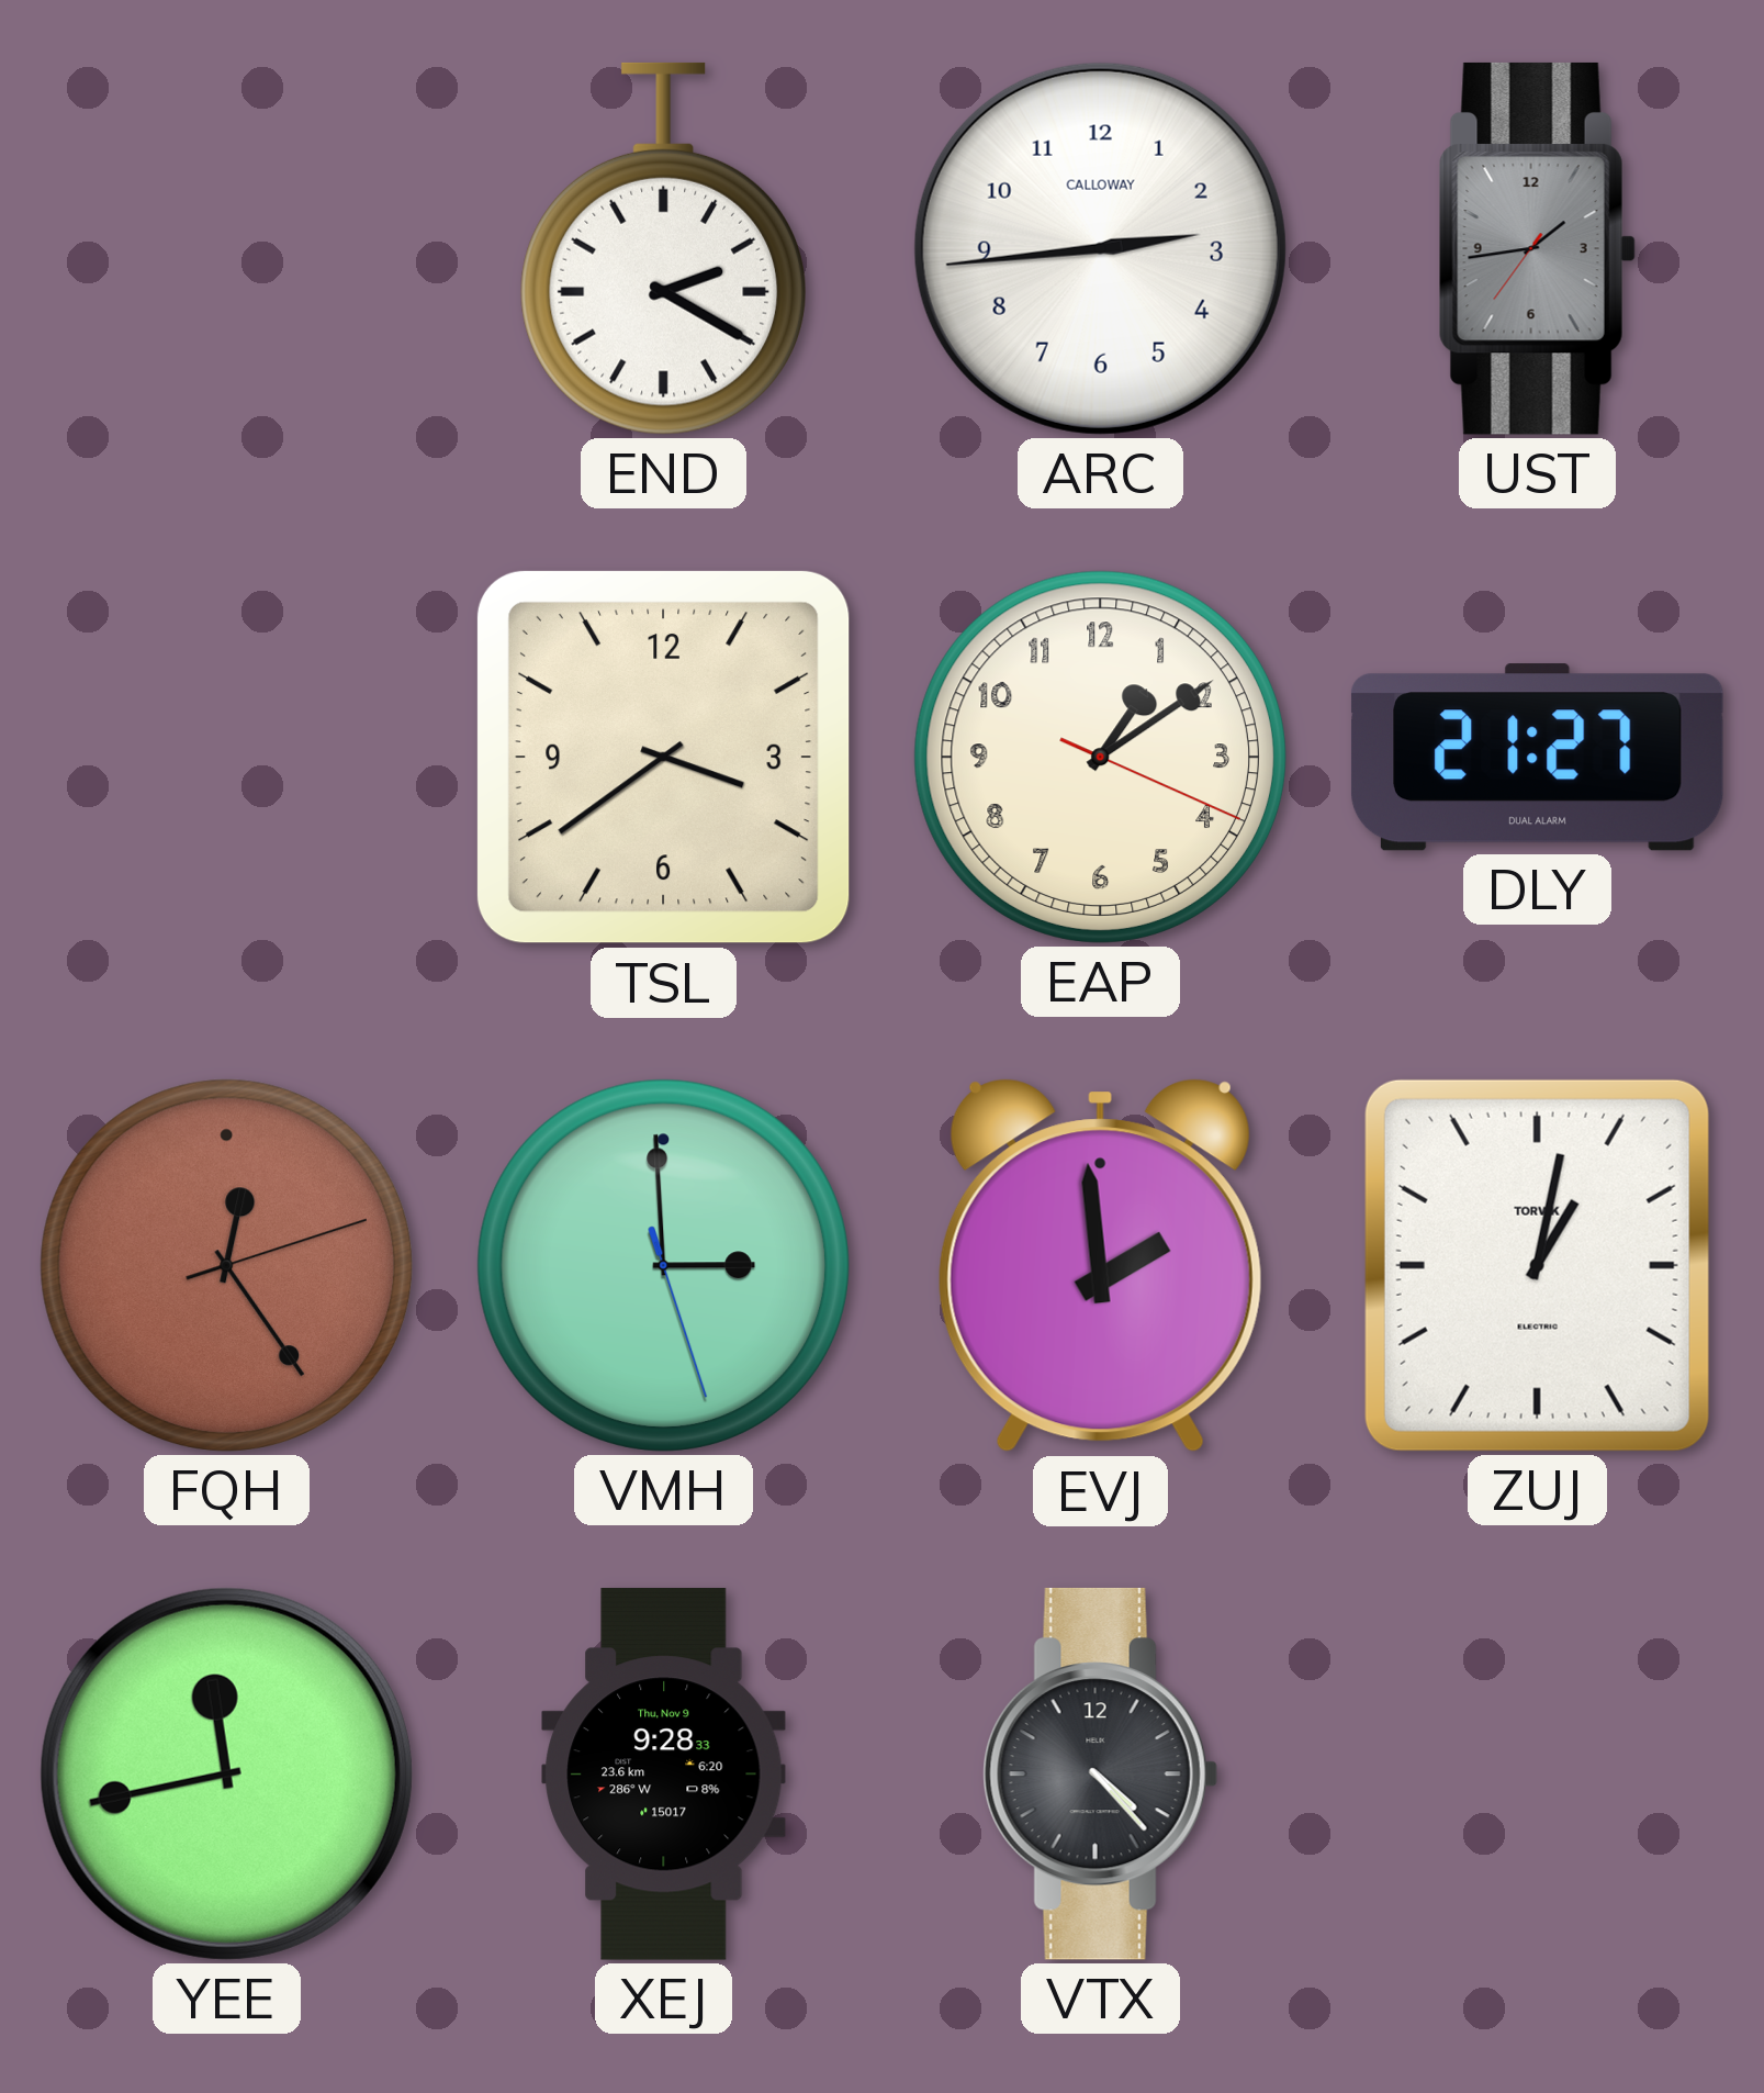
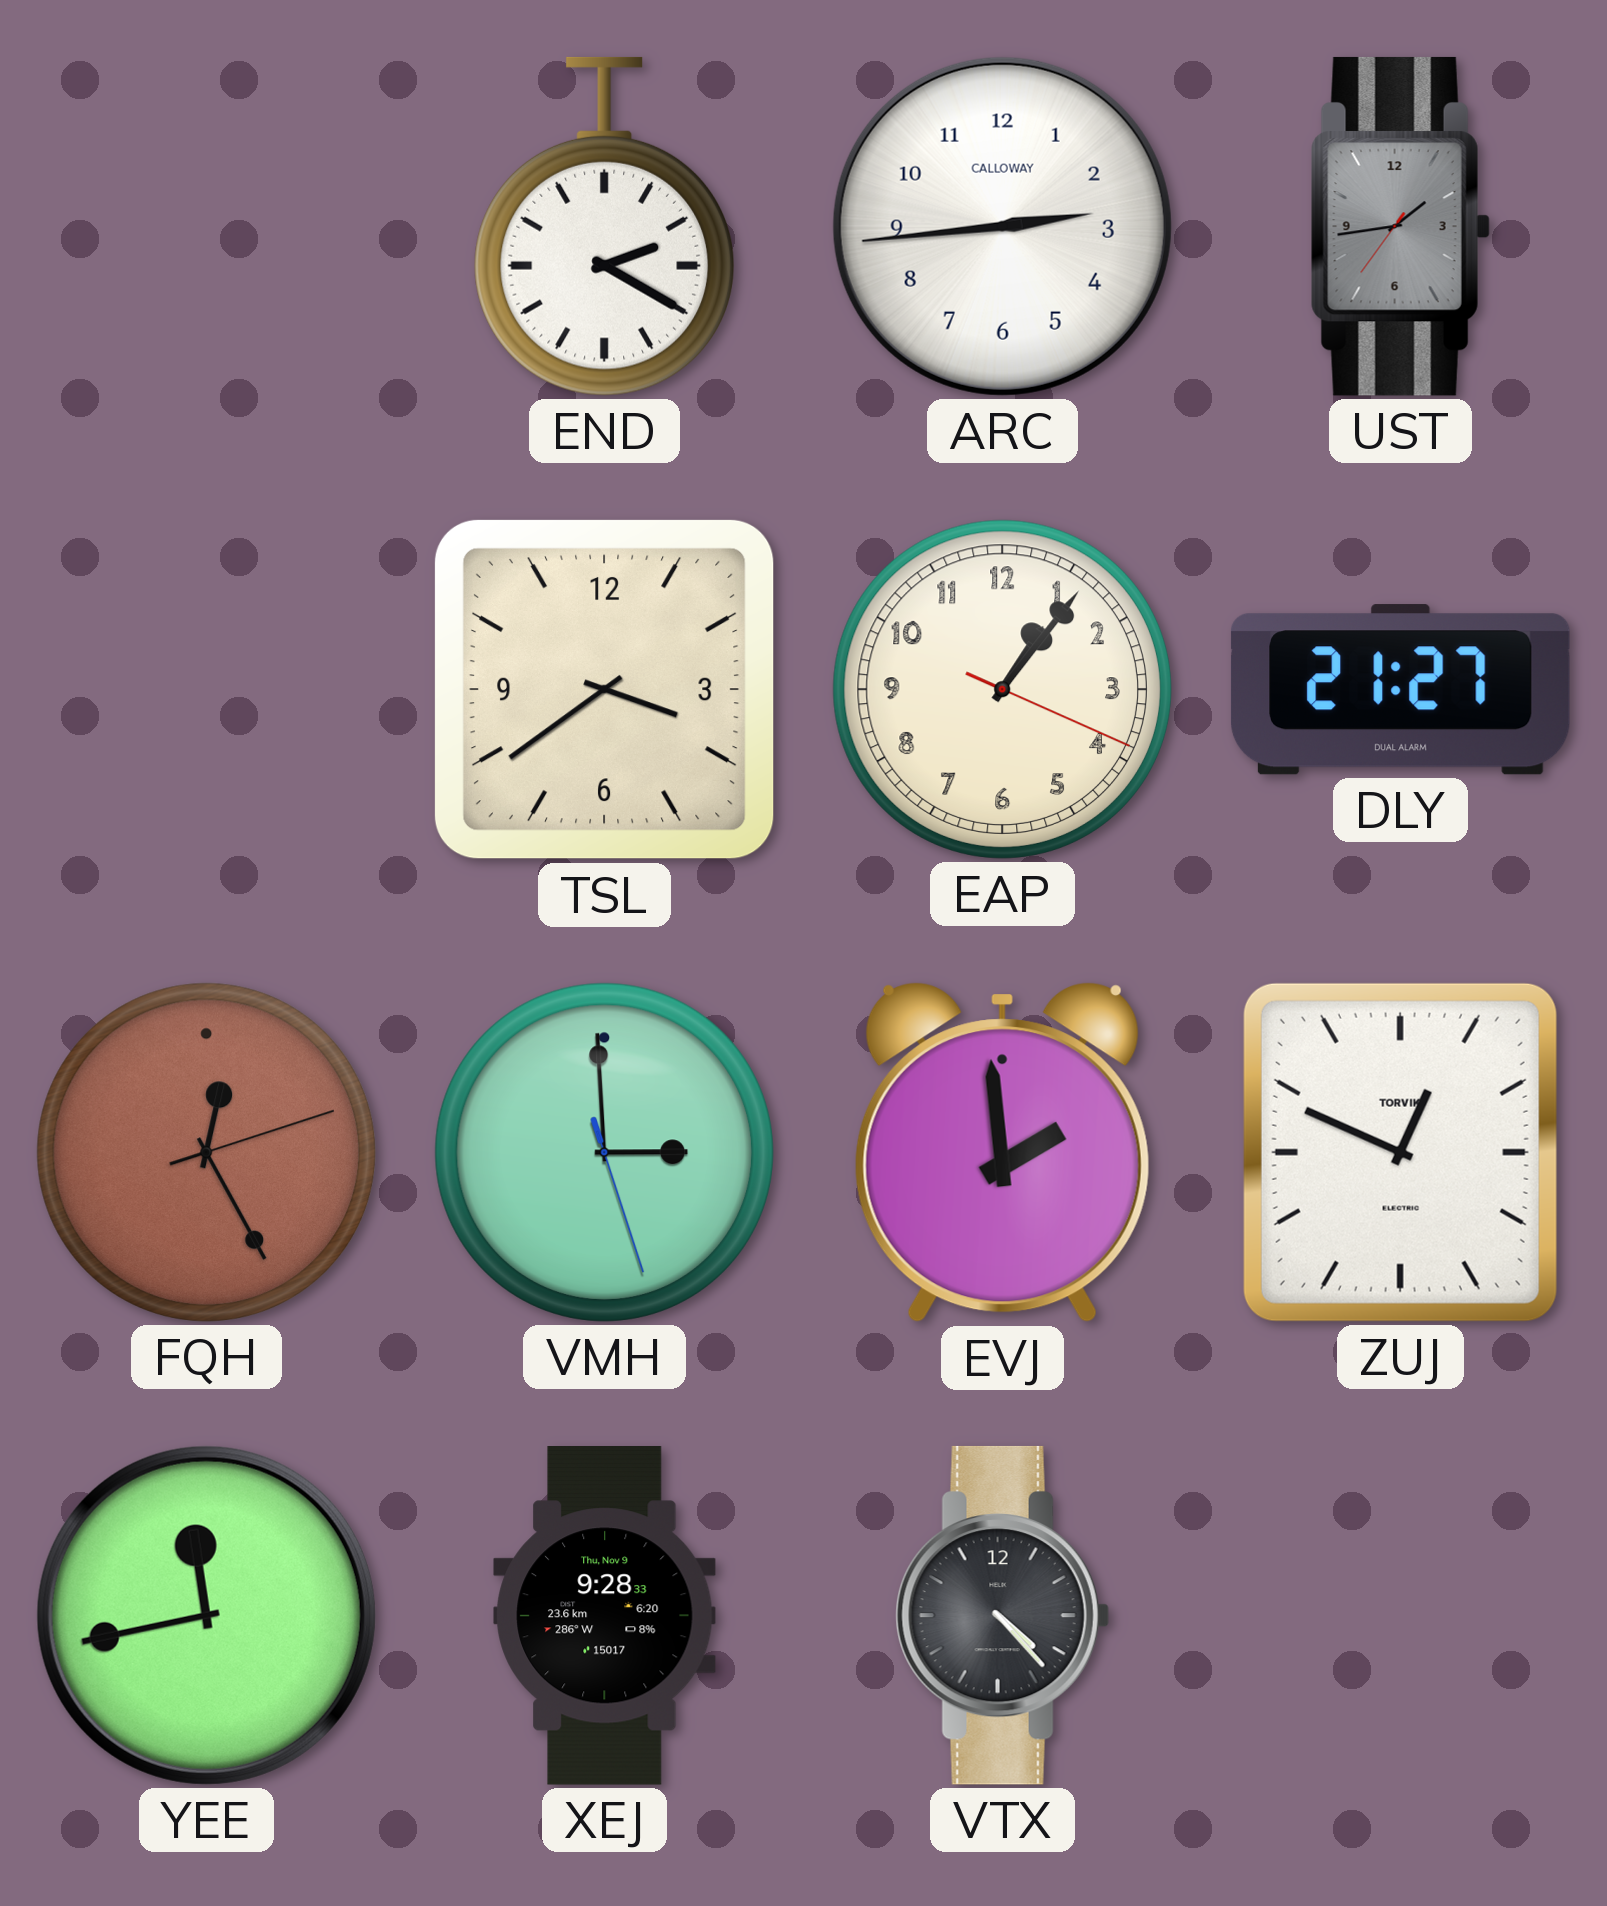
EAP: 1:09 -> 1:06 (1002, 689)
FQH: 12:24 -> 12:25 (206, 1152)
ZUJ: 1:02 -> 12:49 (1400, 1152)
